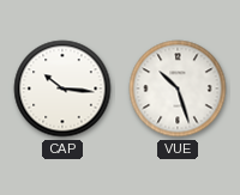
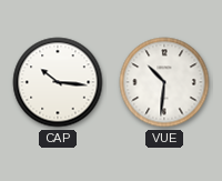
VUE: 10:27 -> 10:31 (164, 82)
